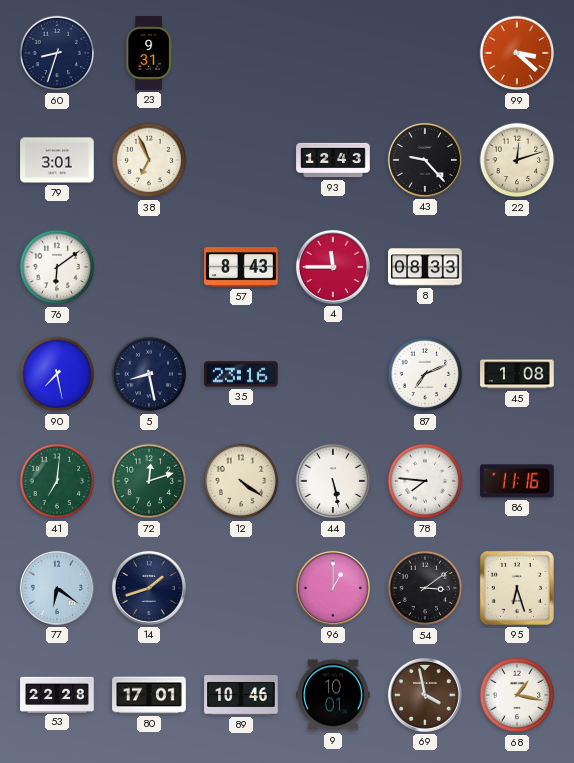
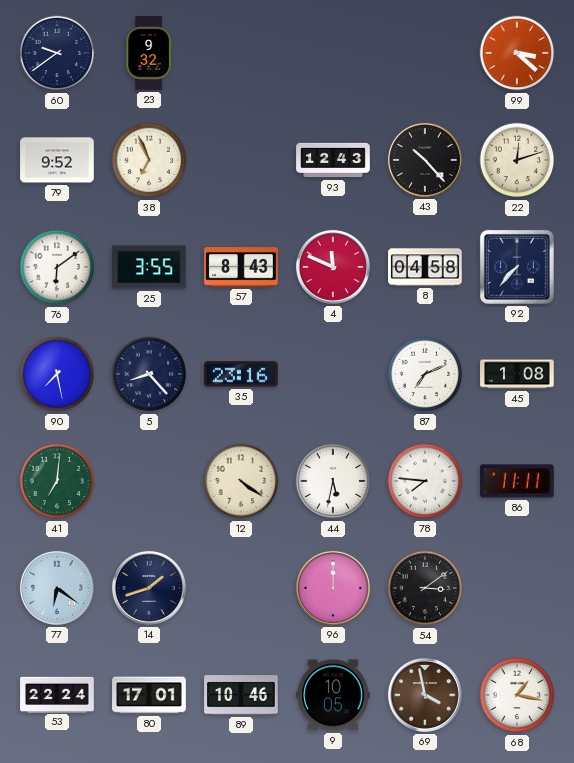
60: 8:33 -> 9:39 (57, 53)
23: 9:31 -> 9:32 (149, 53)
79: 3:01 -> 9:52 (57, 160)
43: 9:23 -> 10:23 (425, 160)
25: none -> 3:55 (149, 267)
4: 11:45 -> 11:49 (333, 267)
8: 08:33 -> 04:58 (425, 267)
92: none -> 7:37 (517, 267)
5: 8:28 -> 8:23 (149, 374)
72: 12:12 -> none (149, 481)
44: 5:28 -> 5:32 (333, 481)
86: 11:16 -> 11:11 (517, 481)
96: 1:00 -> 12:00 (333, 588)
95: 6:27 -> none (517, 588)
53: 22:28 -> 22:24 (57, 694)
9: 10:01 -> 10:05 (333, 695)
